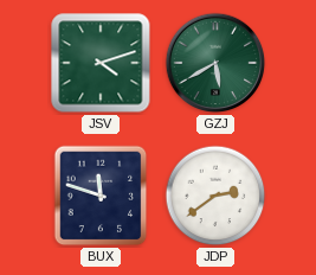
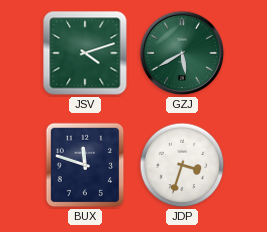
JDP: 2:39 -> 3:33 (182, 165)
